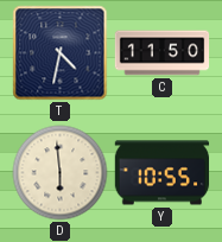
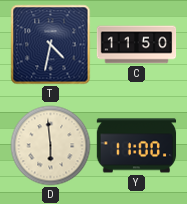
Y: 10:55 -> 11:00 (137, 146)
